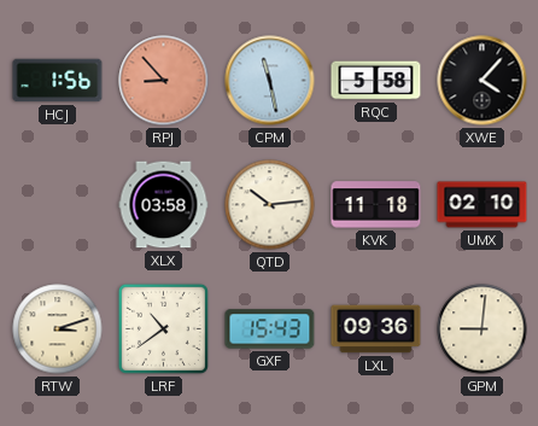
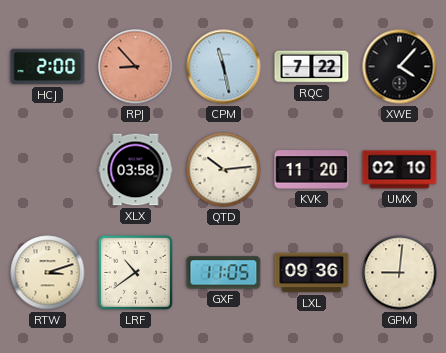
HCJ: 1:56 -> 2:00 (48, 67)
RQC: 5:58 -> 7:22 (312, 67)
KVK: 11:18 -> 11:20 (312, 170)
GXF: 15:43 -> 11:05 (224, 273)
